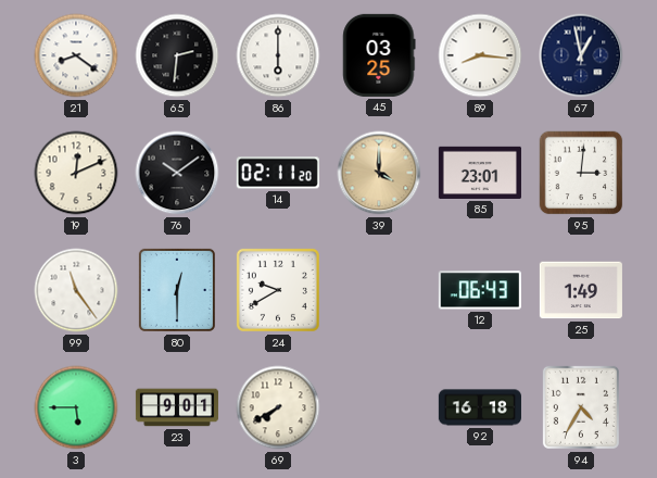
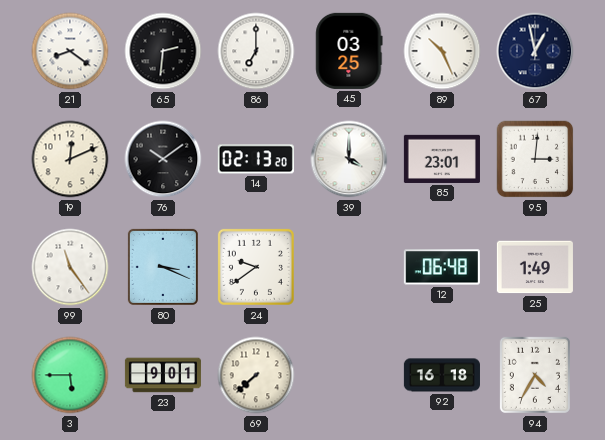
86: 6:00 -> 7:00 (256, 51)
89: 8:16 -> 10:26 (442, 51)
14: 02:11 -> 02:13 (256, 159)
39 dial: champagne -> white (349, 159)
80: 12:30 -> 3:19 (163, 267)
24: 9:40 -> 9:39 (256, 267)
12: 06:43 -> 06:48 (442, 267)
69: 7:40 -> 7:38 (256, 375)
